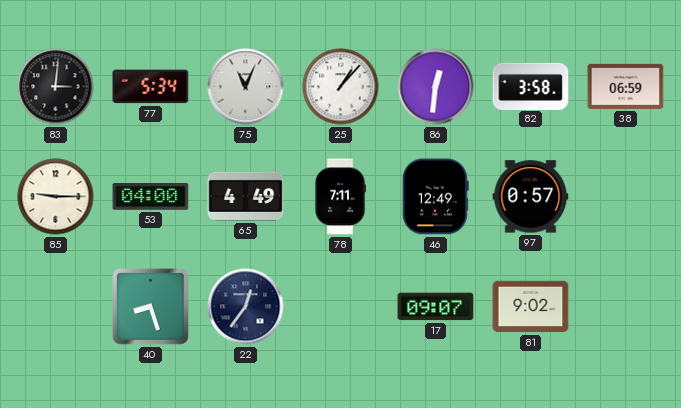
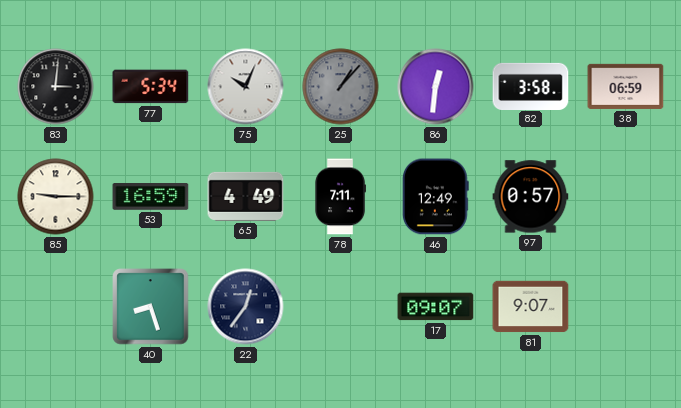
75: 11:04 -> 10:04 (246, 87)
25 dial: white -> grey (341, 87)
53: 04:00 -> 16:59 (151, 197)
81: 9:02 -> 9:07 (531, 307)
